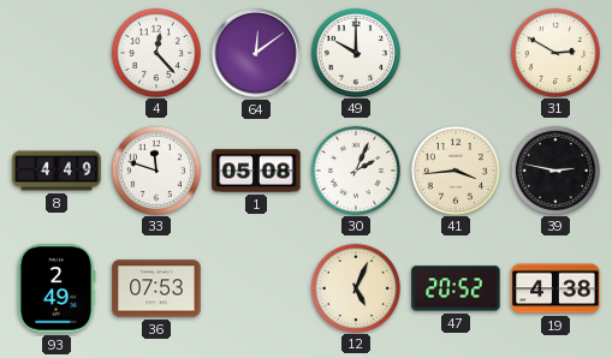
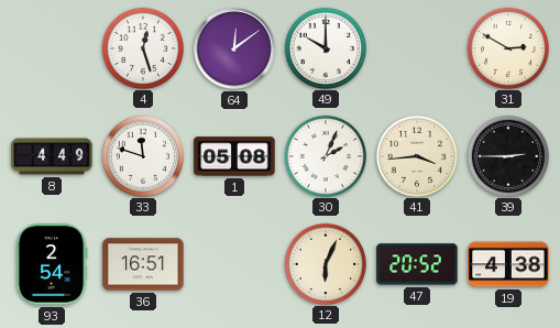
4: 12:23 -> 12:27 (142, 47)
39: 2:47 -> 2:45 (507, 155)
93: 2:49 -> 2:54 (52, 264)
36: 07:53 -> 16:51 (143, 264)
12: 5:04 -> 6:04 (325, 263)
